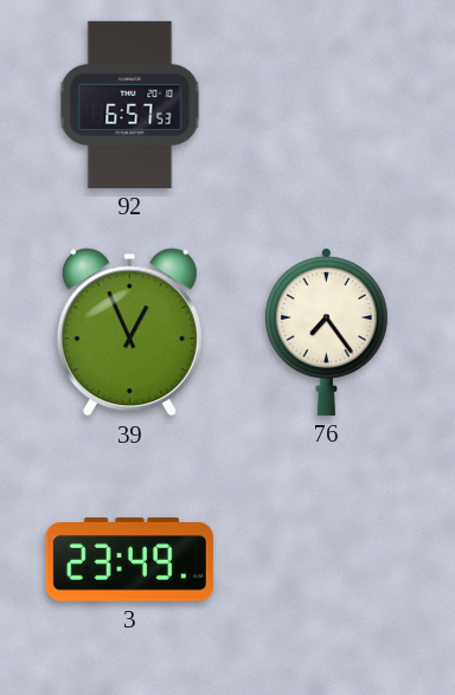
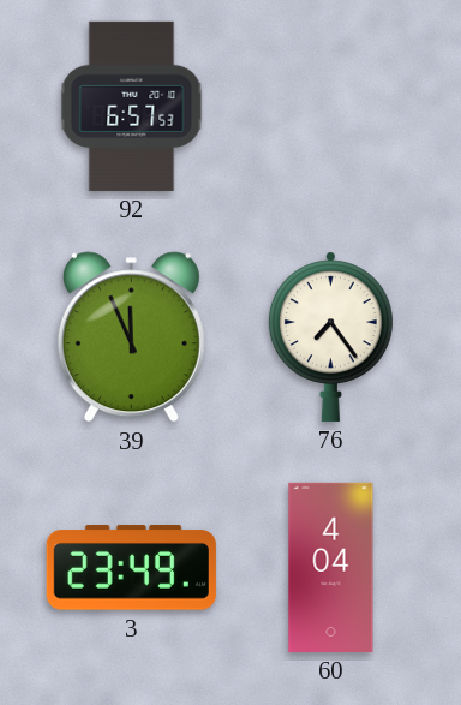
39: 12:56 -> 11:56 (131, 337)
60: none -> 4:04 (331, 567)
